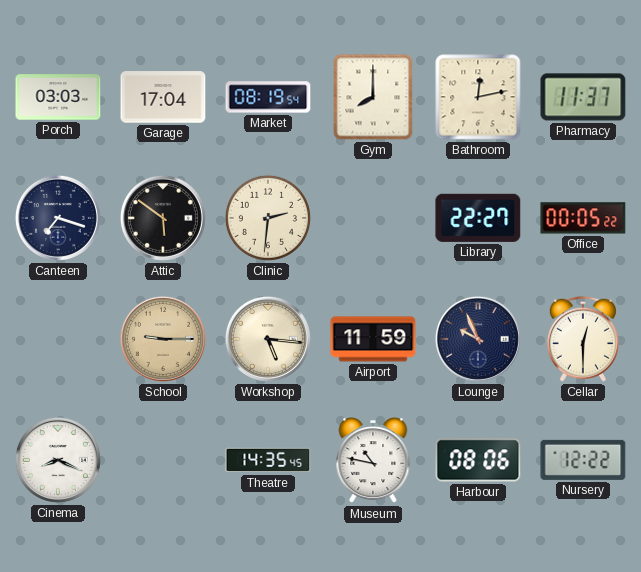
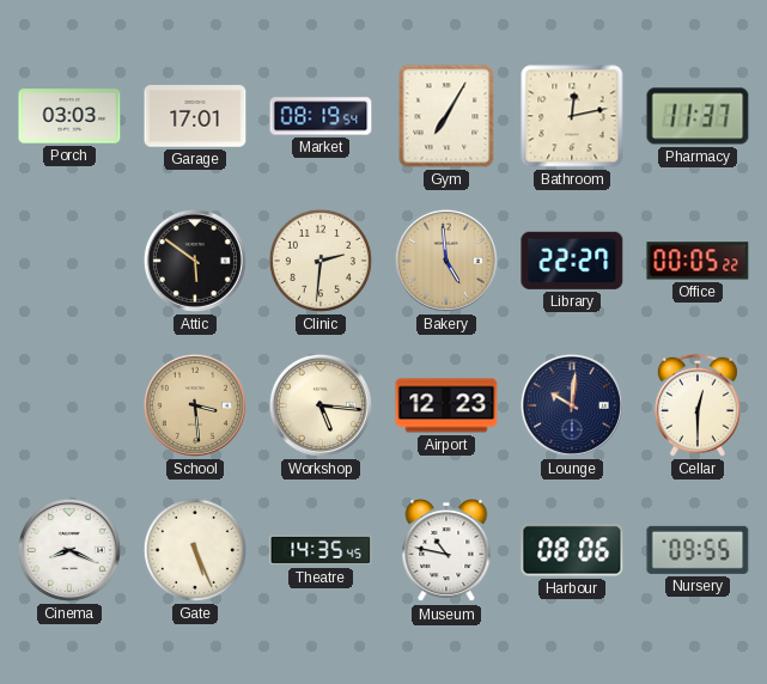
Garage: 17:04 -> 17:01 (195, 116)
Gym: 8:00 -> 7:05 (446, 116)
Canteen: 7:18 -> none (58, 218)
Bakery: none -> 4:59 (446, 261)
School: 9:15 -> 3:29 (195, 405)
Airport: 11:59 -> 12:23 (446, 405)
Lounge: 9:56 -> 10:01 (572, 405)
Gate: none -> 5:26 (195, 550)
Nursery: 12:22 -> 09:55 (698, 550)
